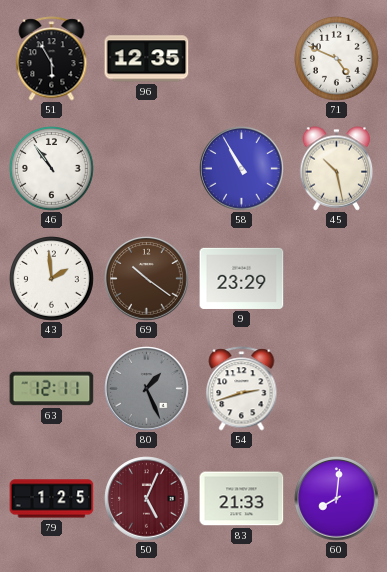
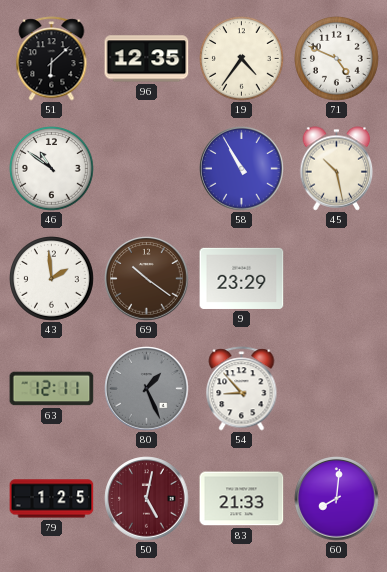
51: 5:55 -> 6:08 (52, 59)
19: none -> 4:36 (242, 59)
46: 10:54 -> 10:51 (52, 169)
54: 2:42 -> 8:53 (242, 389)
50: 5:04 -> 5:02 (147, 499)
